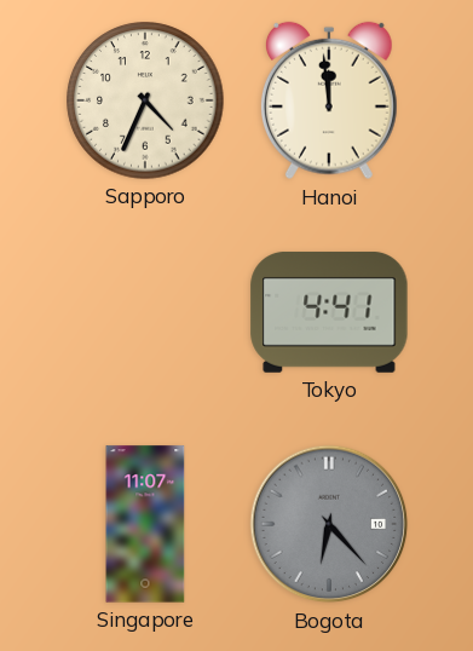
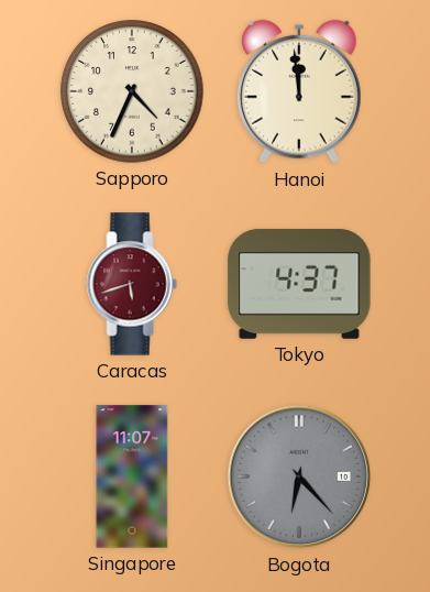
Caracas: none -> 5:42 (132, 284)
Tokyo: 4:41 -> 4:37 (299, 284)
